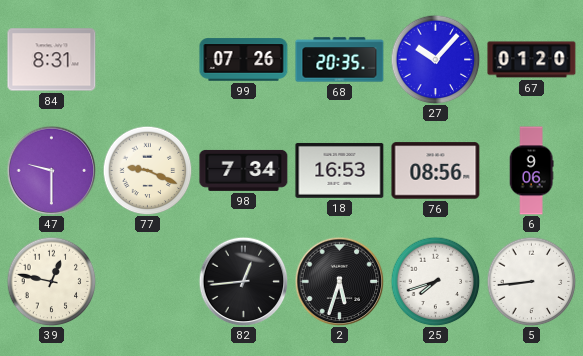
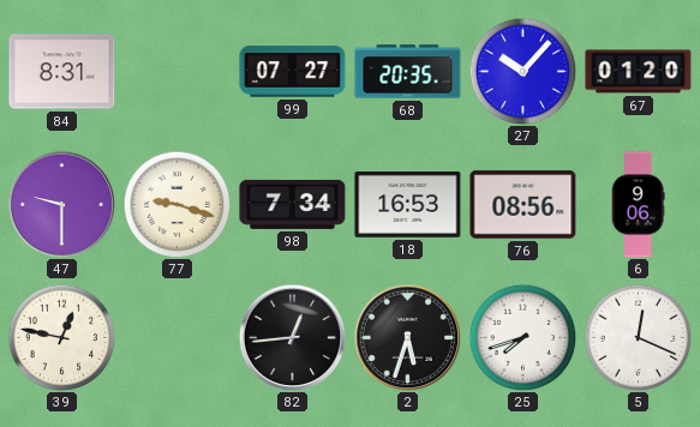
99: 07:26 -> 07:27 (293, 72)
77: 9:19 -> 9:18 (177, 204)
5: 8:44 -> 12:19 (638, 337)
